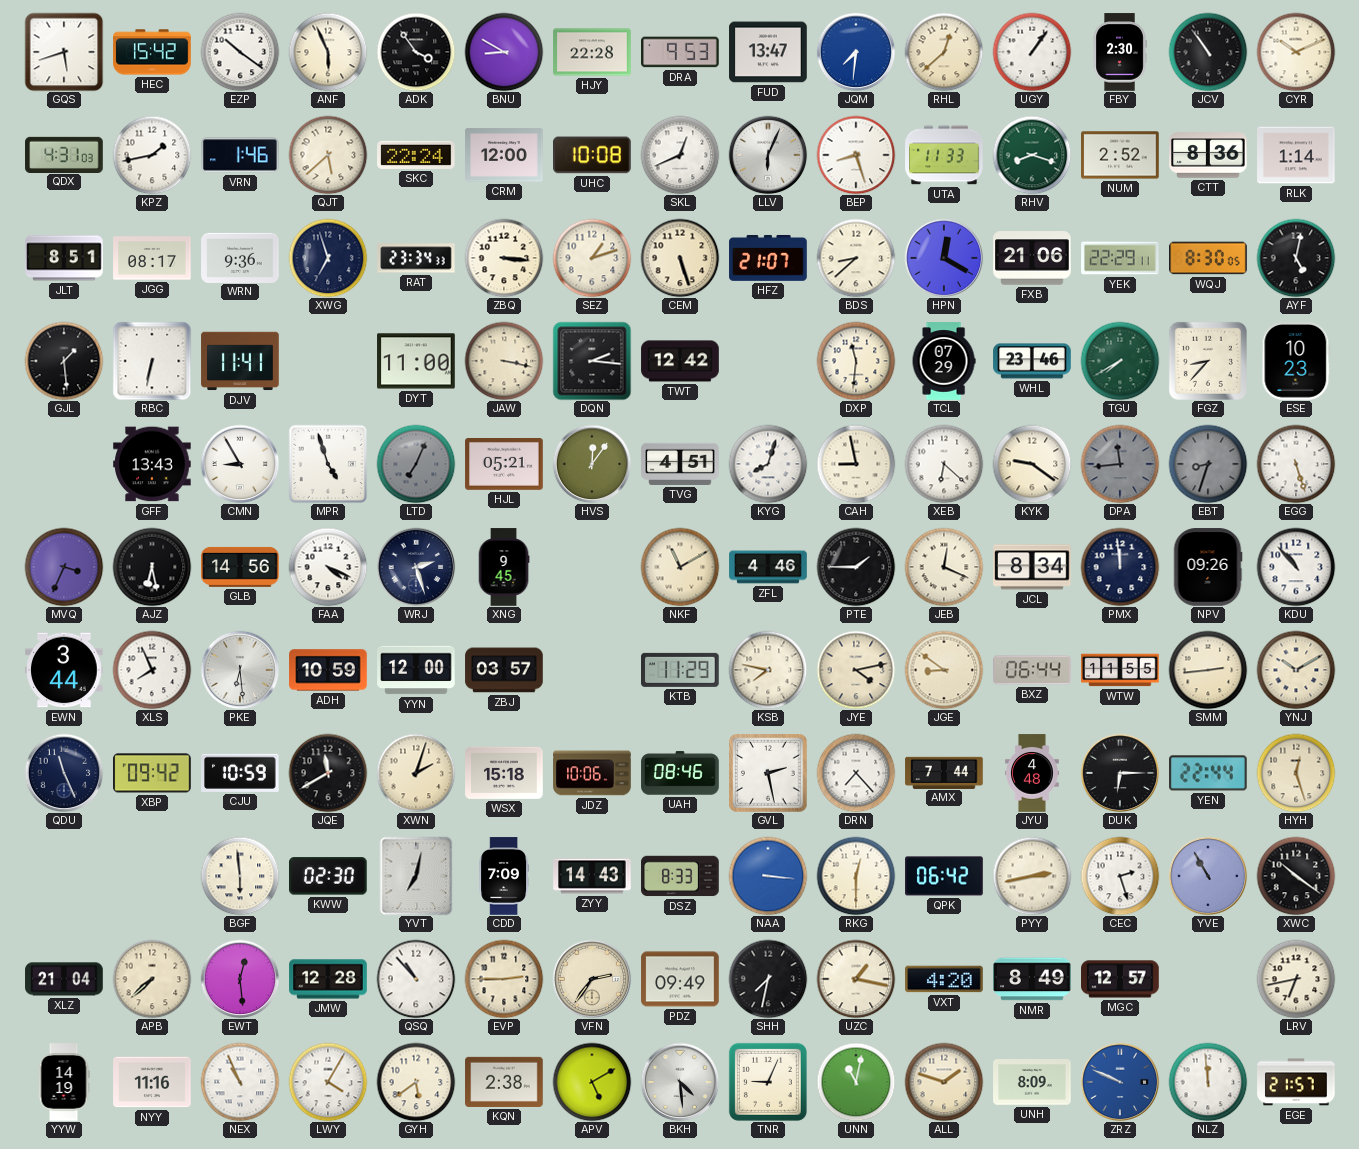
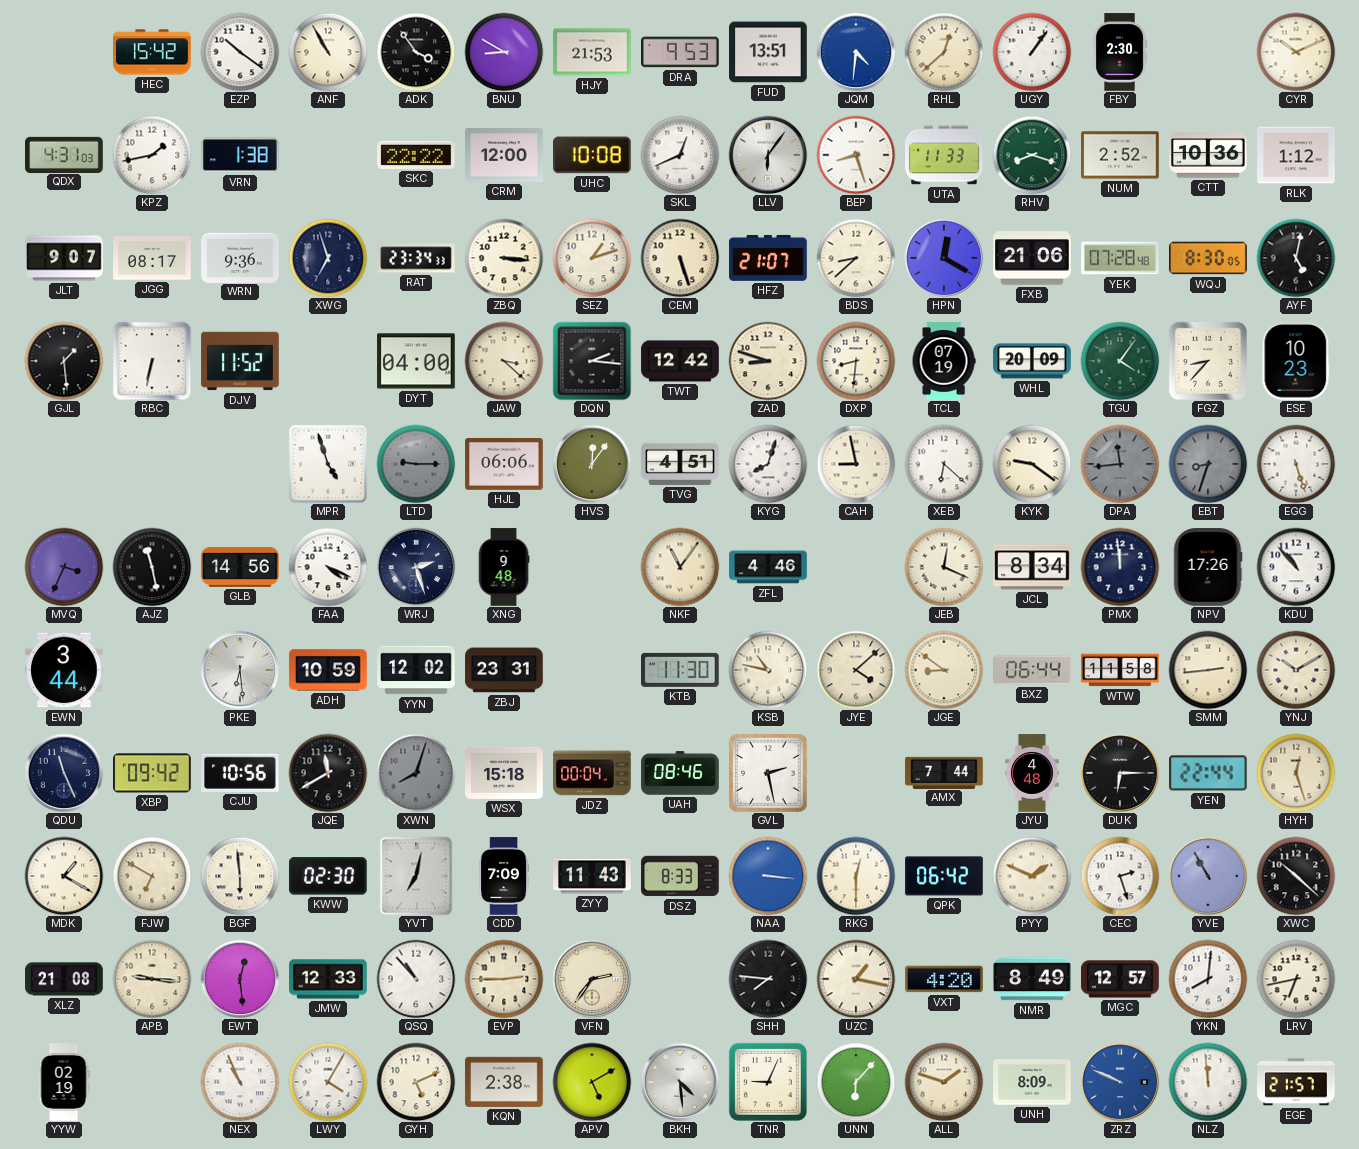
GQS: 5:42 -> none (64, 52)
ANF: 5:56 -> 10:55 (328, 52)
HJY: 22:28 -> 21:53 (592, 52)
FUD: 13:47 -> 13:51 (768, 52)
JQM: 7:31 -> 4:31 (856, 52)
JCV: 10:54 -> none (1208, 52)
VRN: 1:46 -> 1:38 (240, 155)
QJT: 5:38 -> none (328, 155)
SKC: 22:24 -> 22:22 (416, 155)
LLV: 6:04 -> 6:06 (768, 155)
CTT: 8:36 -> 10:36 (1208, 155)
RLK: 1:14 -> 1:12 (1296, 155)
JLT: 8:51 -> 9:07 (64, 258)
YEK: 22:29 -> 07:28 (1120, 258)
DJV: 11:41 -> 11:52 (240, 361)
DYT: 11:00 -> 04:00 (416, 361)
JAW: 3:17 -> 3:22 (504, 361)
ZAD: none -> 8:48 (768, 361)
DXP: 11:31 -> 8:31 (856, 361)
TCL: 07:29 -> 07:19 (944, 361)
WHL: 23:46 -> 20:09 (1032, 361)
TGU: 7:40 -> 4:06 (1120, 361)
GFF: 13:43 -> none (152, 464)
CMN: 8:55 -> none (240, 464)
LTD: 7:04 -> 9:15 (416, 464)
HJL: 05:21 -> 06:06 (504, 465)
AJZ: 6:28 -> 11:28 (152, 567)
XNG: 9:45 -> 9:48 (504, 567)
NKF: 11:10 -> 11:06 (680, 567)
PTE: 1:45 -> none (856, 567)
NPV: 09:26 -> 17:26 (1208, 567)
XLS: 7:56 -> none (152, 670)
YYN: 12:00 -> 12:02 (416, 670)
ZBJ: 03:57 -> 23:31 (504, 670)
KTB: 11:29 -> 11:30 (681, 670)
KSB: 7:47 -> 10:47 (768, 670)
JYE: 4:13 -> 4:08 (856, 670)
WTW: 11:55 -> 11:58 (1120, 670)
CJU: 10:59 -> 10:56 (240, 773)
XWN: 2:03 -> 8:03 (416, 773)
XWN dial: cream -> grey (416, 773)
JDZ: 10:06 -> 00:04 (592, 773)
DRN: 7:23 -> none (856, 773)
MDK: none -> 1:20 (64, 876)
FJW: none -> 6:50 (152, 876)
ZYY: 14:43 -> 11:43 (592, 876)
PYY: 2:43 -> 1:49 (1032, 876)
XWC: 10:21 -> 10:22 (1296, 876)
XLZ: 21:04 -> 21:08 (64, 979)
APB: 7:38 -> 9:16 (152, 979)
JMW: 12:28 -> 12:33 (328, 979)
PDZ: 09:49 -> none (680, 979)
SHH: 7:32 -> 7:46 (768, 979)
YKN: none -> 8:01 (1208, 979)
YYW: 14:19 -> 02:19 (64, 1082)
NYY: 11:16 -> none (152, 1082)
GYH: 5:39 -> 5:11 (416, 1082)
UNN: 11:02 -> 6:07 (856, 1082)
